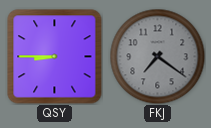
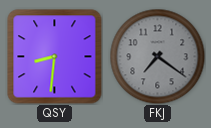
QSY: 8:45 -> 8:31 (55, 57)
